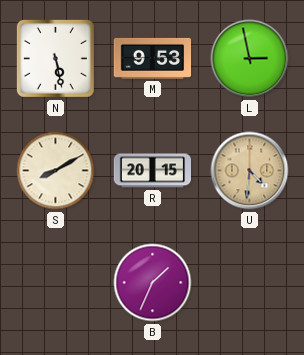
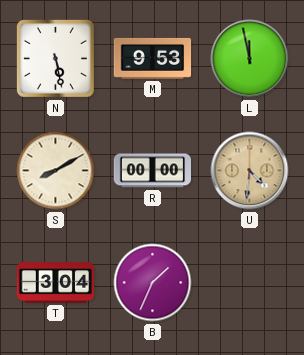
L: 2:58 -> 11:58 (250, 59)
R: 20:15 -> 00:00 (152, 171)
T: none -> 3:04 (56, 283)
